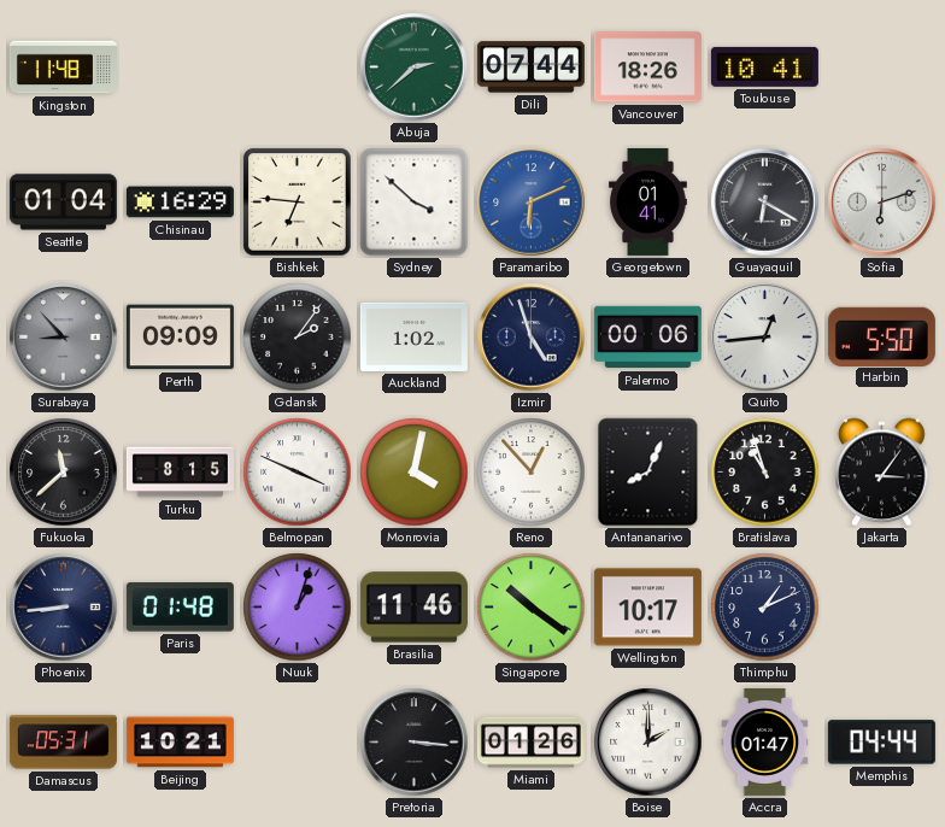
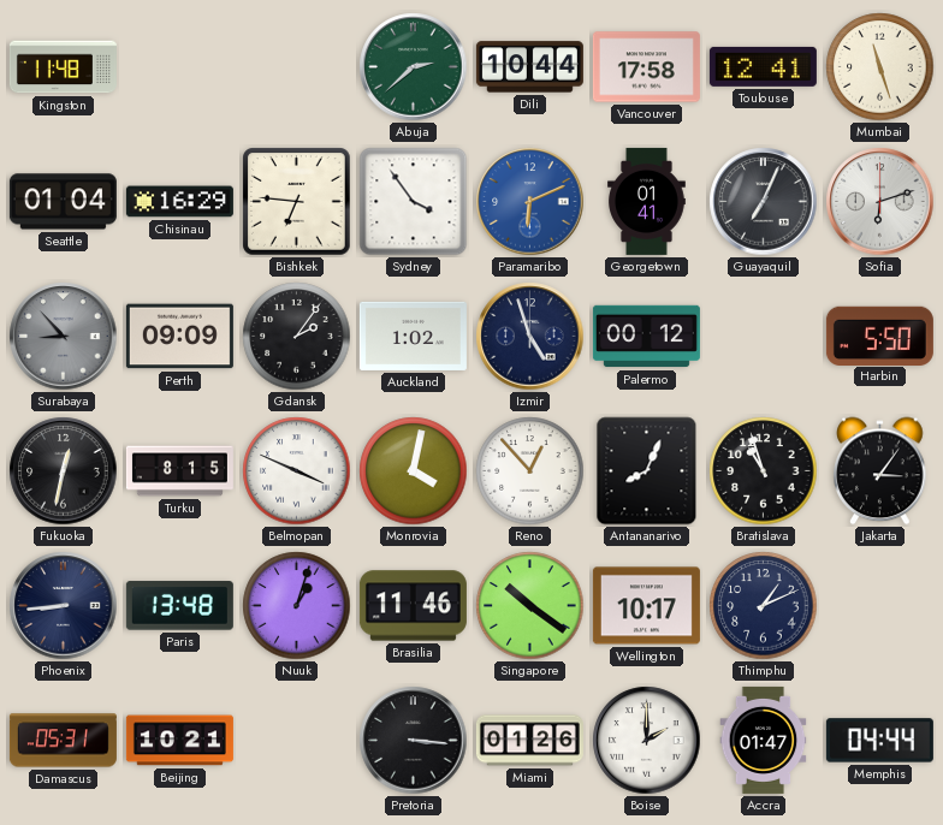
Dili: 07:44 -> 10:44 (529, 67)
Vancouver: 18:26 -> 17:58 (646, 67)
Toulouse: 10:41 -> 12:41 (763, 66)
Mumbai: none -> 11:27 (880, 67)
Sydney: 3:52 -> 3:54 (414, 202)
Guayaquil: 6:20 -> 7:04 (764, 202)
Palermo: 00:06 -> 00:12 (646, 337)
Quito: 12:44 -> none (765, 338)
Fukuoka: 11:38 -> 12:32 (64, 471)
Paris: 01:48 -> 13:48 (179, 606)
